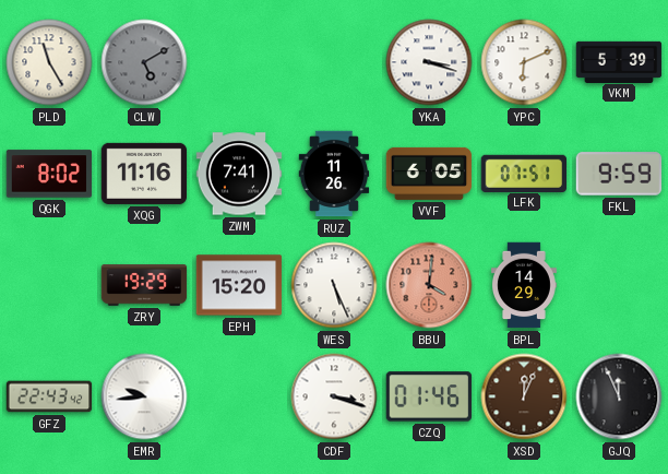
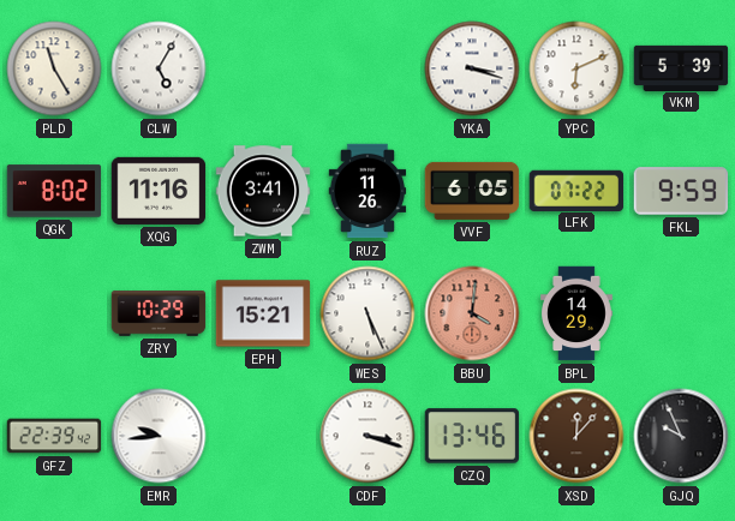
CLW: 5:10 -> 5:05 (159, 68)
CLW dial: grey -> white (159, 68)
ZWM: 7:41 -> 3:41 (263, 191)
LFK: 07:51 -> 07:22 (576, 190)
ZRY: 19:29 -> 10:29 (159, 313)
EPH: 15:20 -> 15:21 (263, 313)
GFZ: 22:43 -> 22:39 (54, 436)
CZQ: 01:46 -> 13:46 (472, 436)
XSD: 12:04 -> 12:07 (576, 436)
GJQ: 11:56 -> 9:56 (681, 436)
